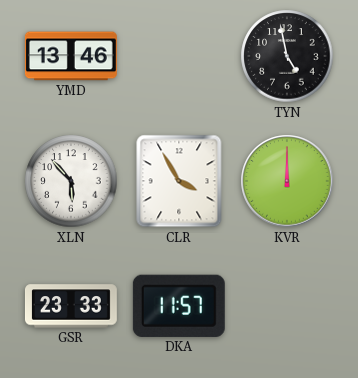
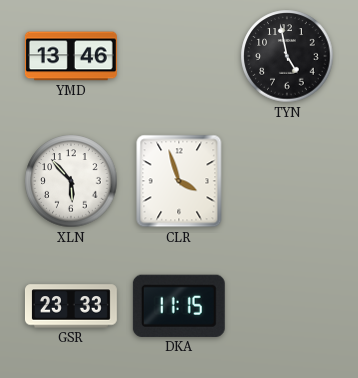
CLR: 3:55 -> 3:57 (179, 181)
KVR: 12:00 -> none (287, 181)
DKA: 11:57 -> 11:15 (179, 306)
